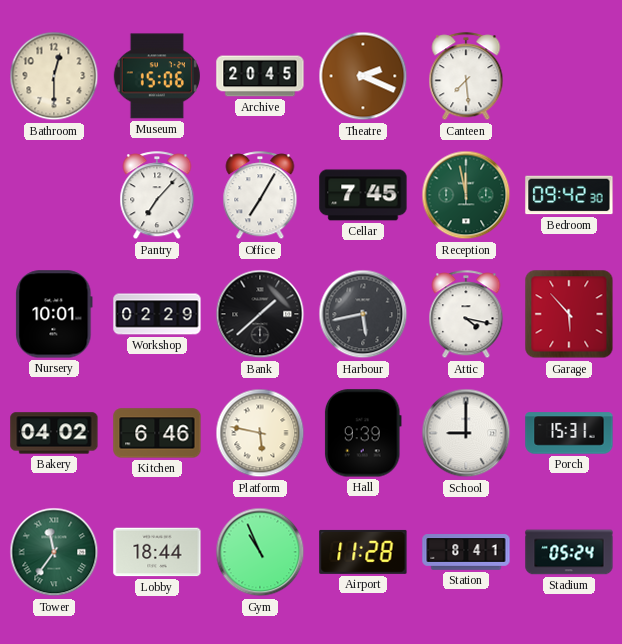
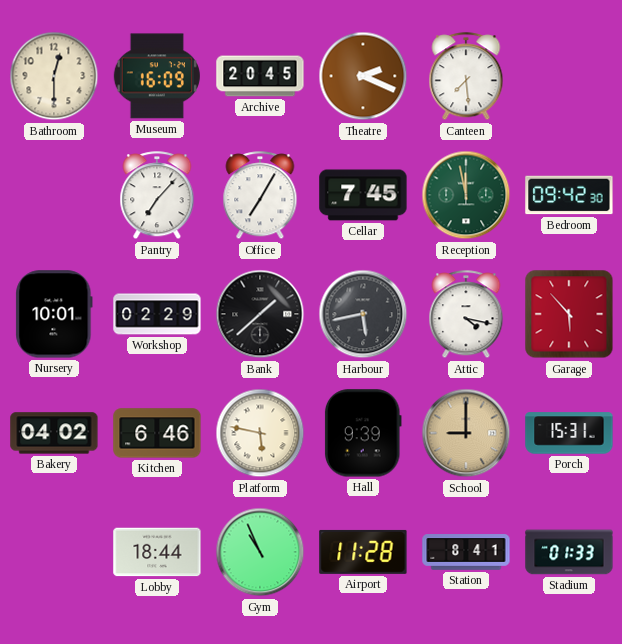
Museum: 15:06 -> 16:09 (157, 76)
School dial: white -> champagne (466, 433)
Tower: 11:36 -> none (54, 552)
Stadium: 05:24 -> 01:33 (569, 552)
